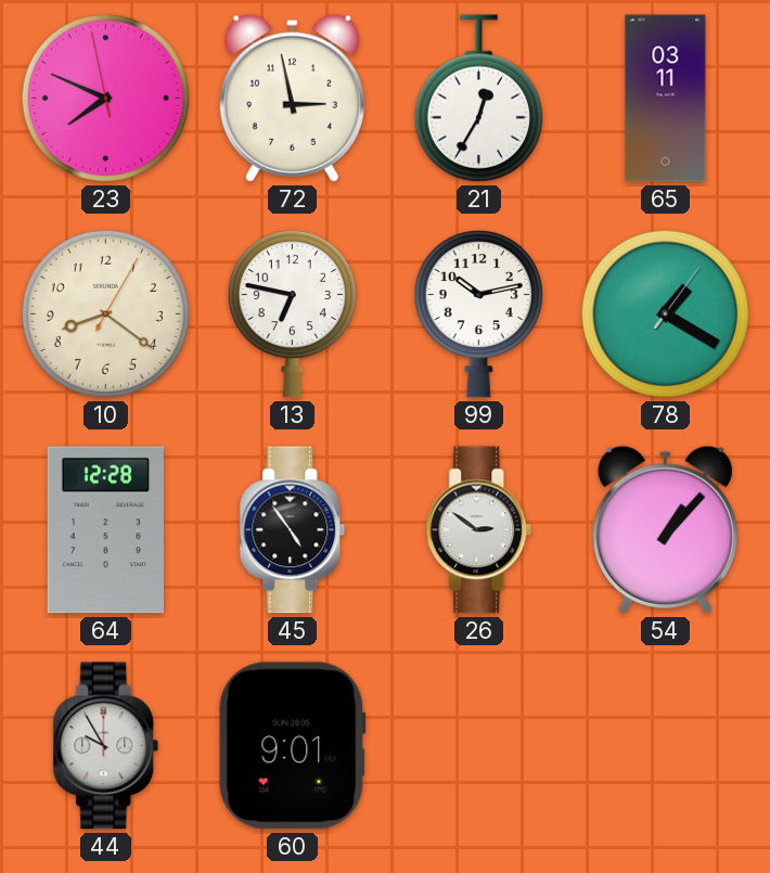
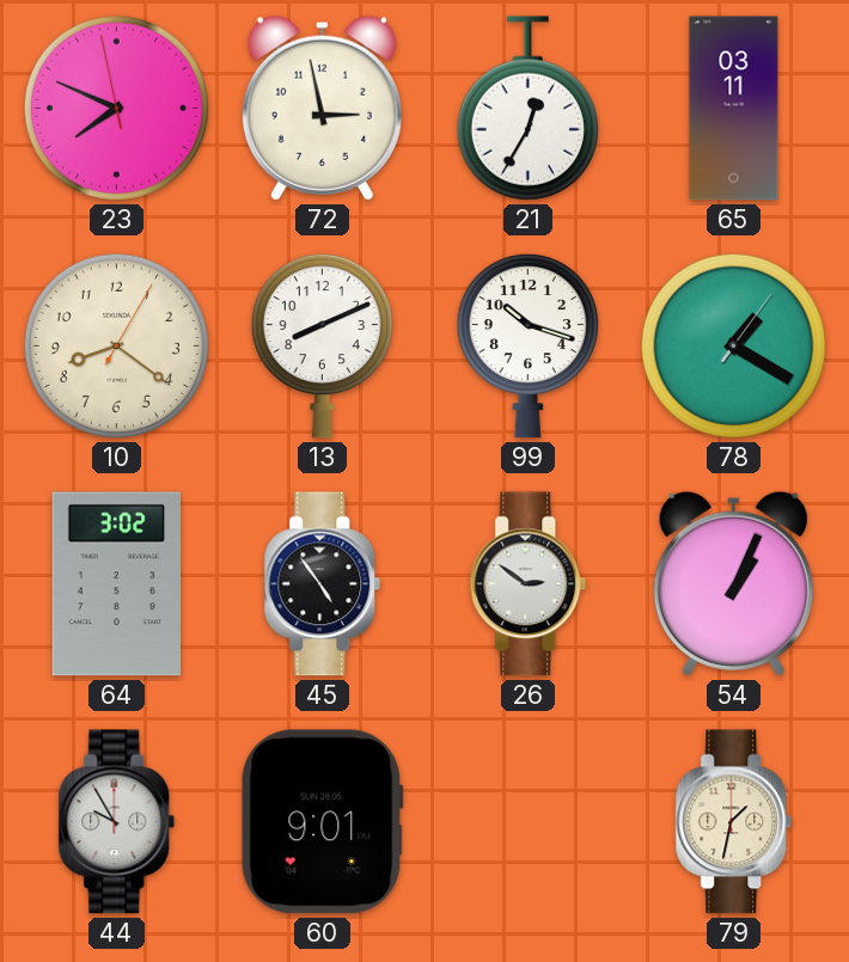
13: 6:47 -> 8:11 (322, 345)
99: 10:13 -> 10:18 (527, 345)
64: 12:28 -> 3:02 (117, 584)
54: 1:07 -> 1:04 (733, 583)
79: none -> 1:32 (734, 822)
